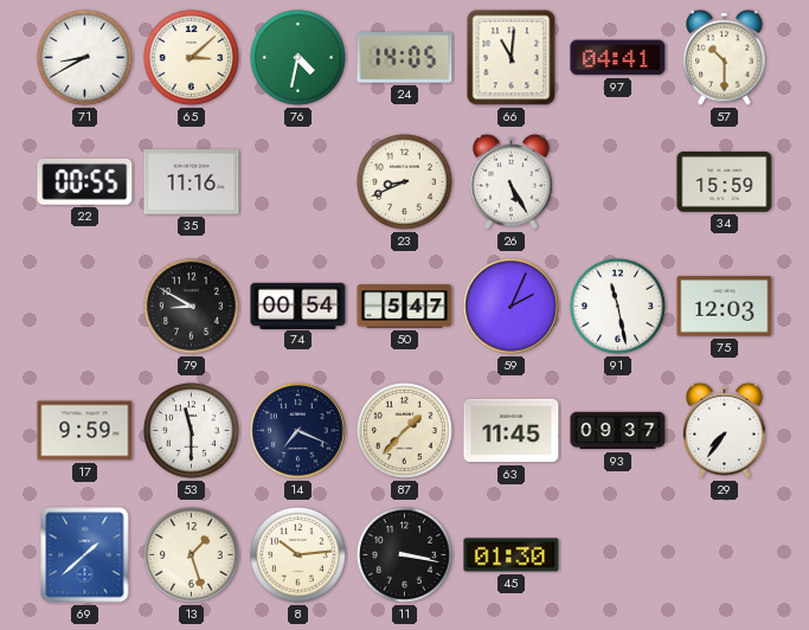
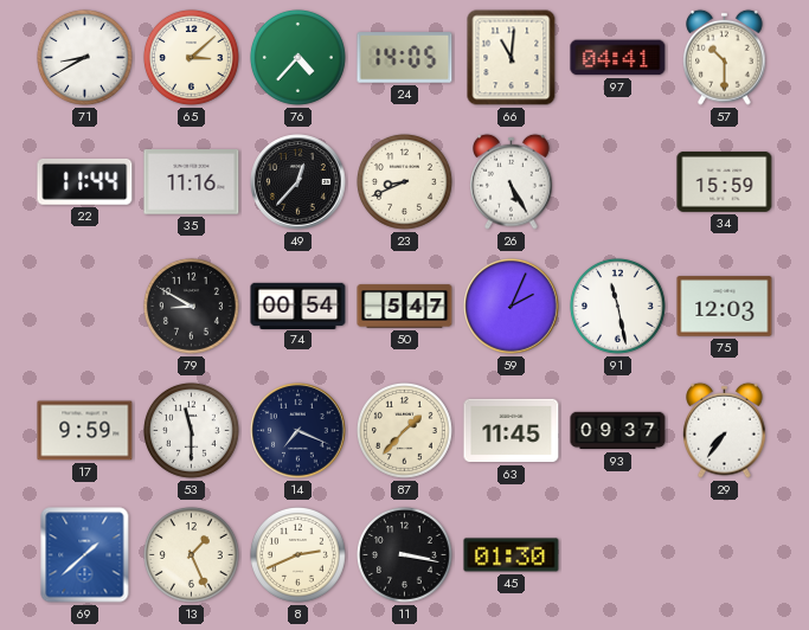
76: 4:32 -> 4:37 (297, 57)
22: 00:55 -> 11:44 (85, 181)
49: none -> 12:37 (298, 182)
13: 1:27 -> 1:26 (191, 554)
8: 10:14 -> 2:41 (297, 554)
